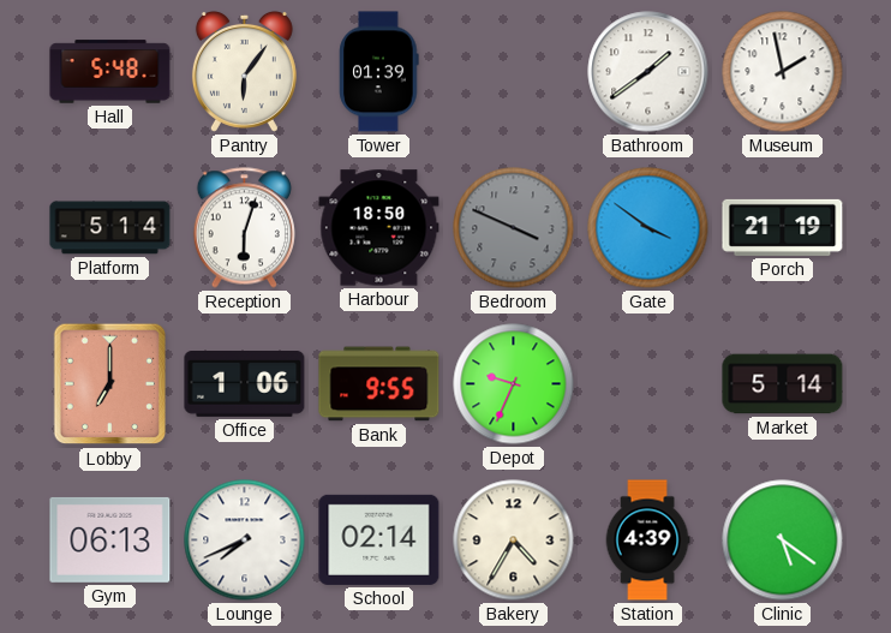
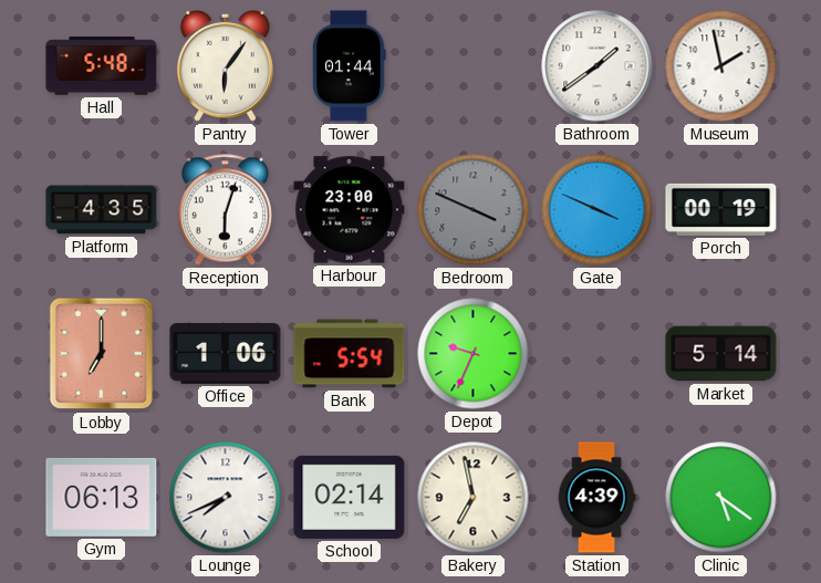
Tower: 01:39 -> 01:44 (350, 66)
Platform: 5:14 -> 4:35 (102, 210)
Harbour: 18:50 -> 23:00 (350, 210)
Gate: 3:51 -> 3:49 (597, 210)
Porch: 21:19 -> 00:19 (721, 209)
Bank: 9:55 -> 5:54 (350, 354)
Bakery: 4:35 -> 6:58 (474, 498)
